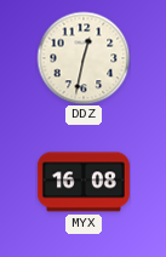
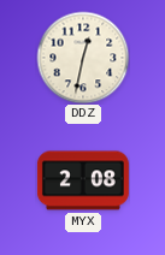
MYX: 16:08 -> 2:08 (83, 180)
